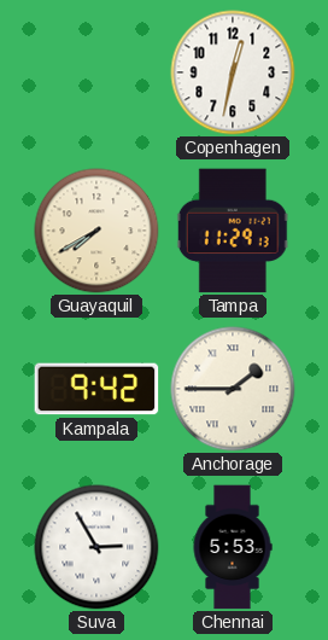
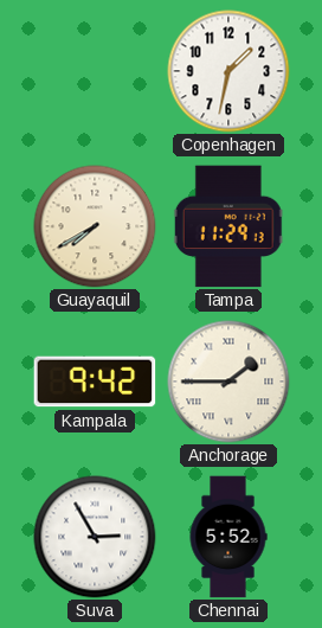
Copenhagen: 12:32 -> 1:32 (228, 71)
Chennai: 5:53 -> 5:52 (228, 537)
